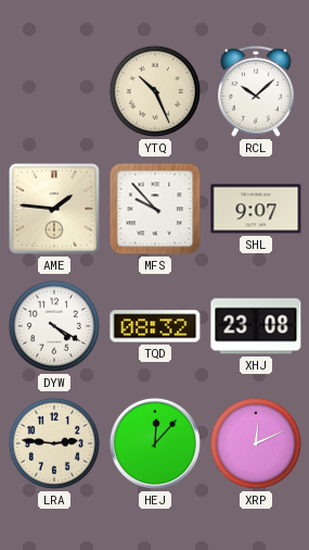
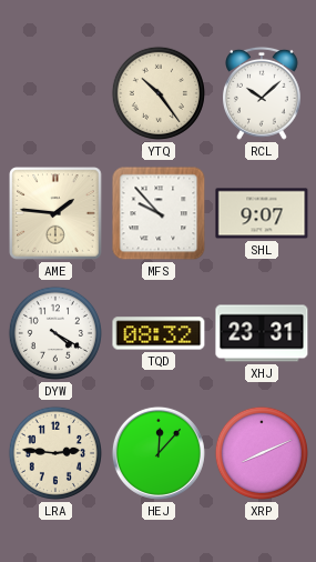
YTQ: 10:26 -> 10:24 (159, 93)
XHJ: 23:08 -> 23:31 (262, 333)
XRP: 12:11 -> 8:11 (262, 453)
